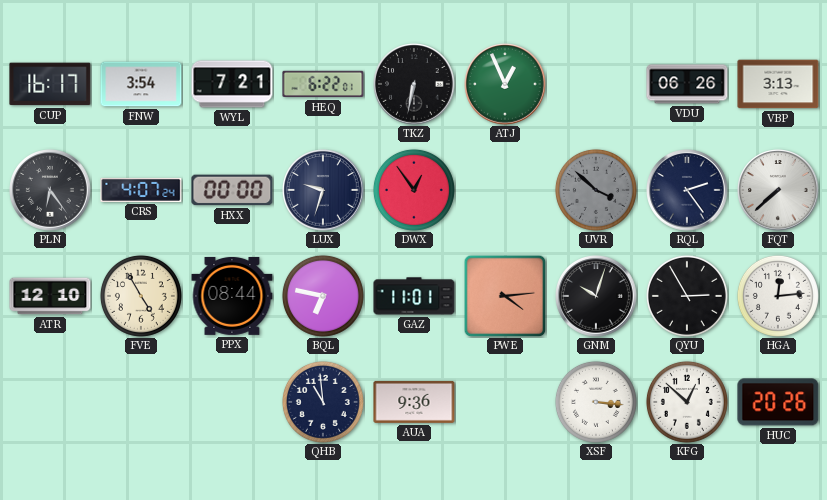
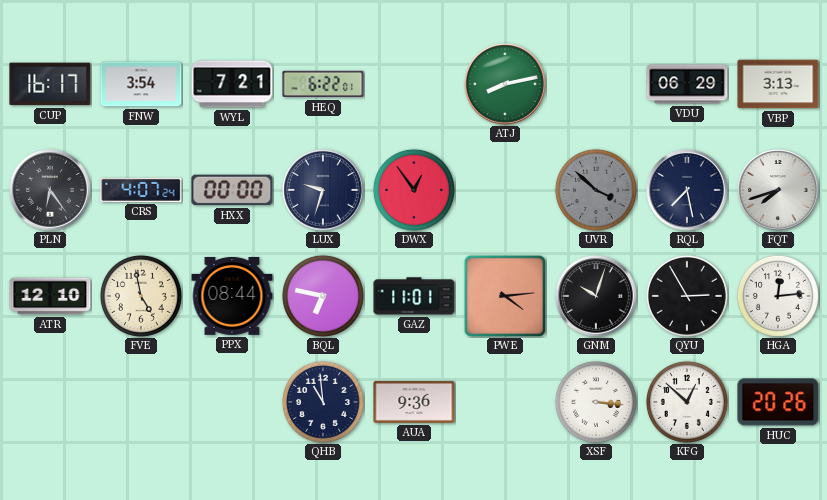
TKZ: 6:32 -> none (414, 84)
ATJ: 12:56 -> 8:13 (505, 84)
VDU: 06:26 -> 06:29 (687, 84)
RQL: 2:24 -> 7:28 (687, 190)
FQT: 7:38 -> 7:42 (778, 190)
FVE: 4:55 -> 4:58 (141, 296)
